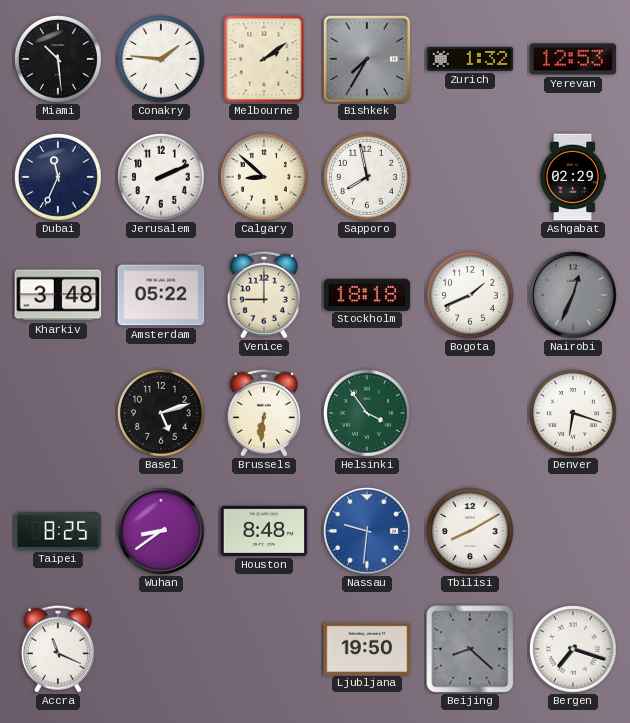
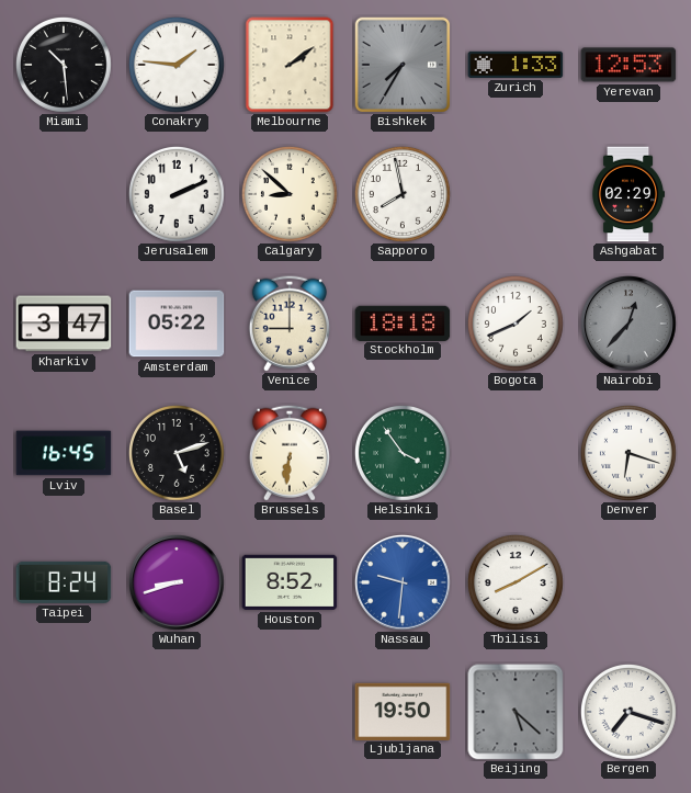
Zurich: 1:32 -> 1:33 (516, 65)
Dubai: 11:34 -> none (58, 177)
Kharkiv: 3:48 -> 3:47 (64, 324)
Nairobi: 12:34 -> 12:37 (630, 325)
Lviv: none -> 16:45 (64, 453)
Taipei: 8:25 -> 8:24 (64, 582)
Wuhan: 8:39 -> 8:42 (178, 584)
Houston: 8:48 -> 8:52 (290, 582)
Accra: 11:19 -> none (58, 649)
Beijing: 8:22 -> 5:22 (516, 712)
